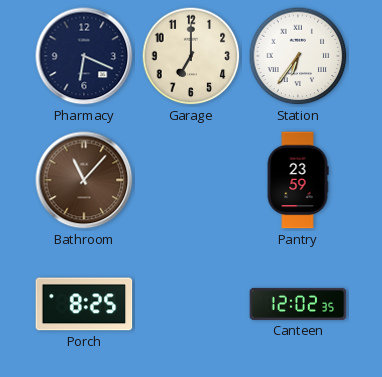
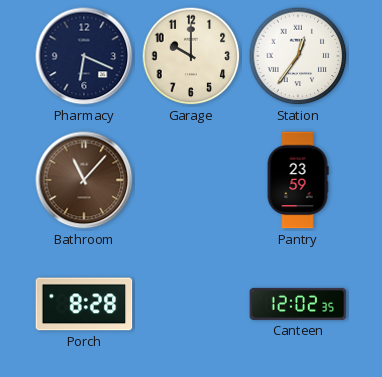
Garage: 7:00 -> 10:00 (191, 56)
Station: 6:36 -> 12:36 (298, 56)
Porch: 8:25 -> 8:28 (84, 304)
